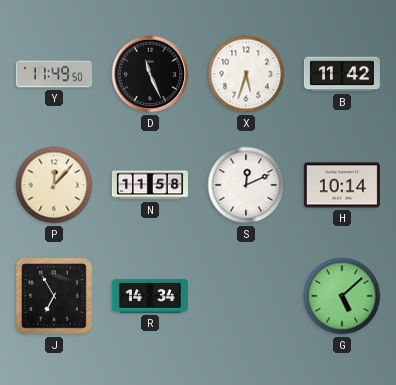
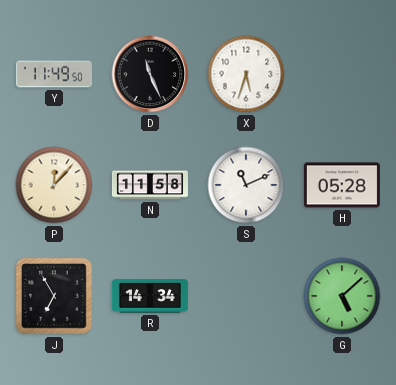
B: 11:42 -> none (342, 74)
S: 12:11 -> 11:11 (246, 185)
H: 10:14 -> 05:28 (342, 185)
